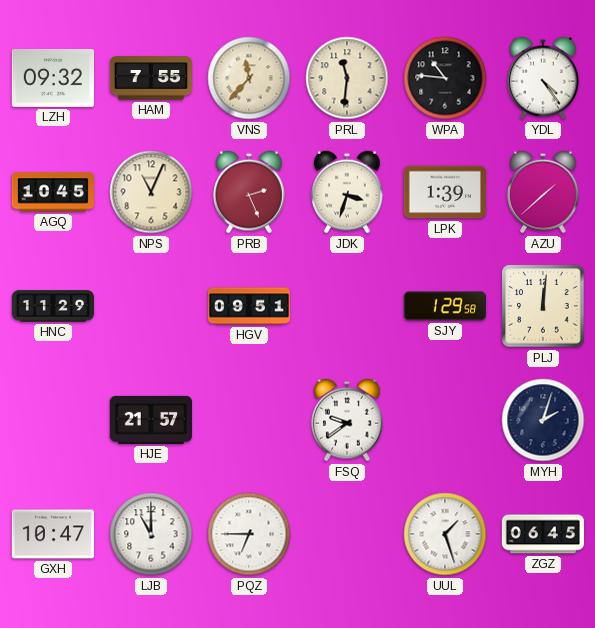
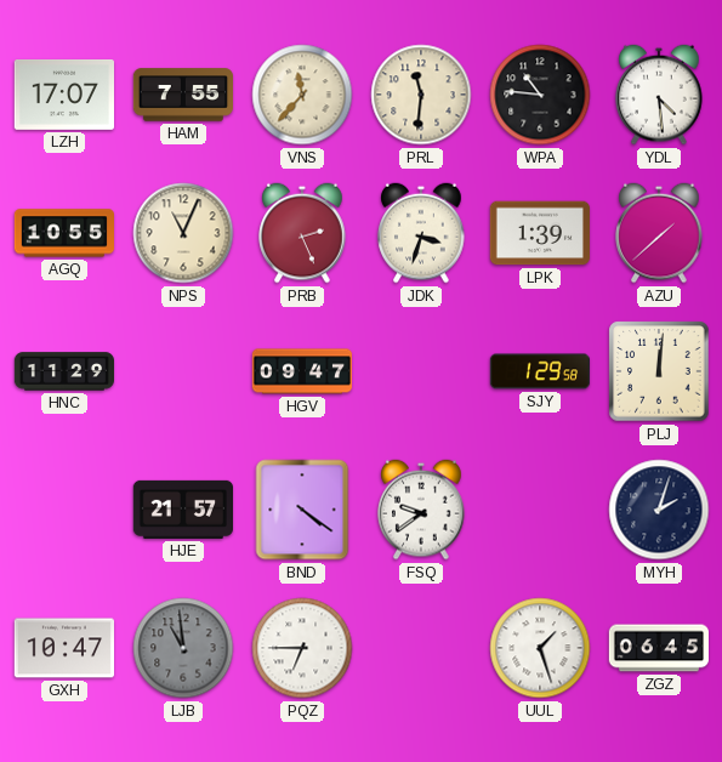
LZH: 09:32 -> 17:07 (63, 95)
YDL: 4:24 -> 4:29 (659, 95)
AGQ: 10:45 -> 10:55 (63, 233)
HGV: 09:51 -> 09:47 (301, 371)
BND: none -> 4:21 (302, 510)
LJB: 11:00 -> 10:59 (183, 648)
LJB dial: white -> grey (183, 648)
